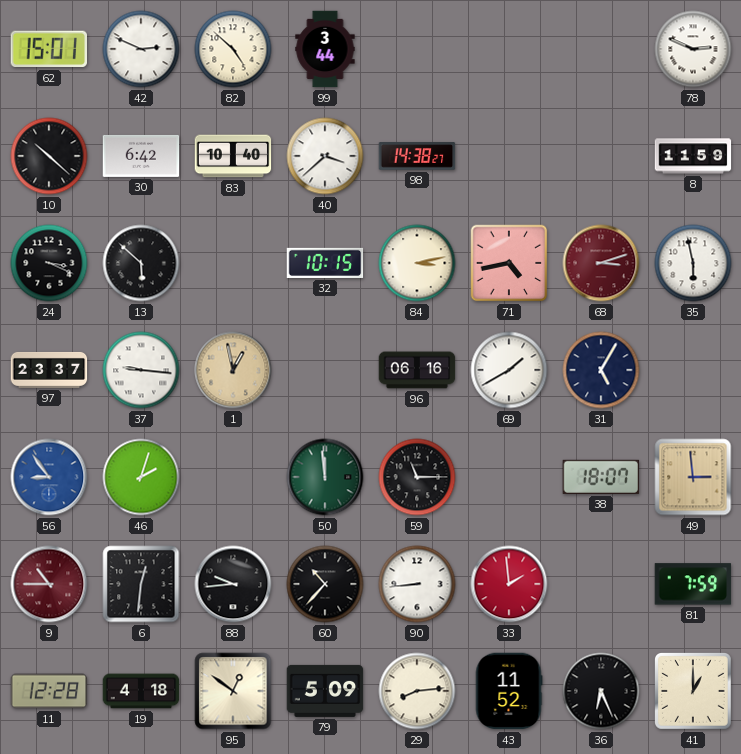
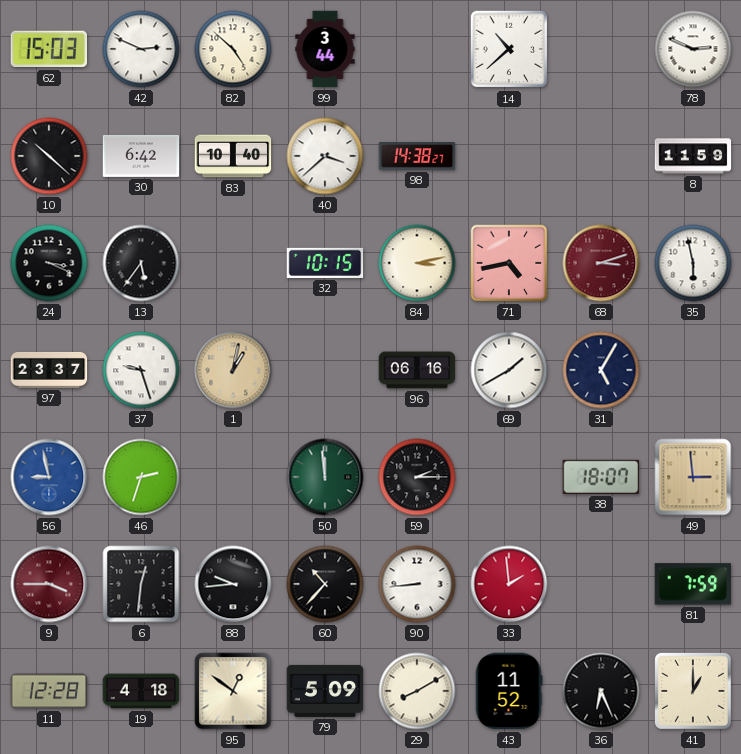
62: 15:01 -> 15:03 (48, 49)
14: none -> 10:38 (509, 49)
13: 5:52 -> 5:36 (141, 263)
37: 9:16 -> 9:27 (141, 370)
1: 12:58 -> 1:02 (233, 370)
56: 8:54 -> 8:58 (49, 477)
46: 2:03 -> 2:33 (141, 477)
59: 11:15 -> 2:15 (417, 477)
9: 10:45 -> 3:45 (49, 584)
29: 8:14 -> 8:10 (417, 691)
